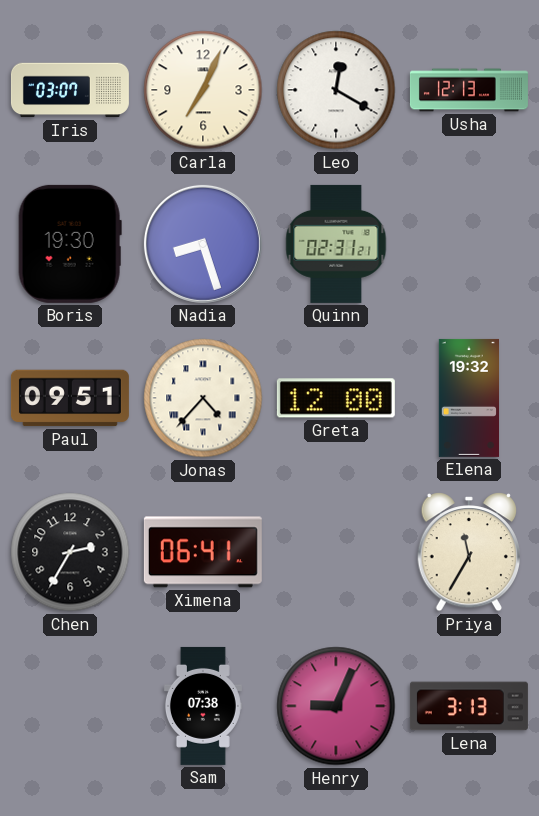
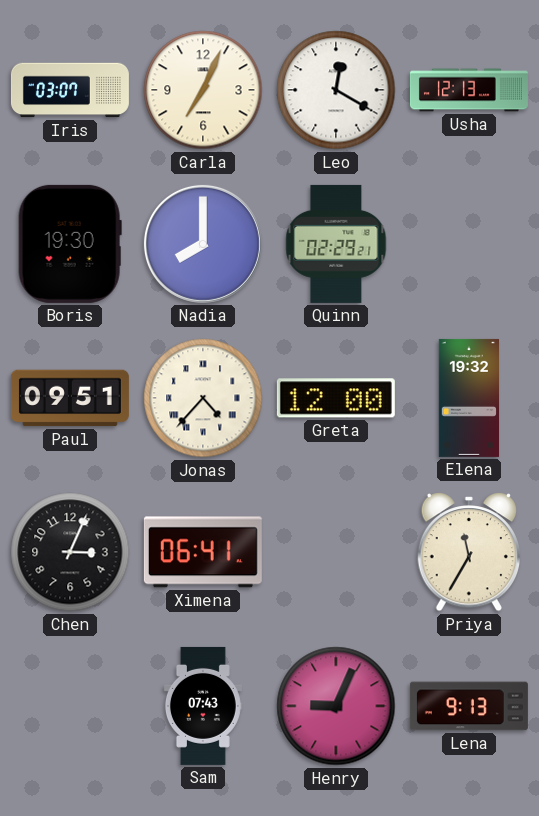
Nadia: 8:27 -> 8:00 (203, 244)
Quinn: 02:31 -> 02:29 (336, 244)
Chen: 2:35 -> 3:04 (70, 552)
Sam: 07:38 -> 07:43 (203, 706)
Lena: 3:13 -> 9:13 (469, 706)
